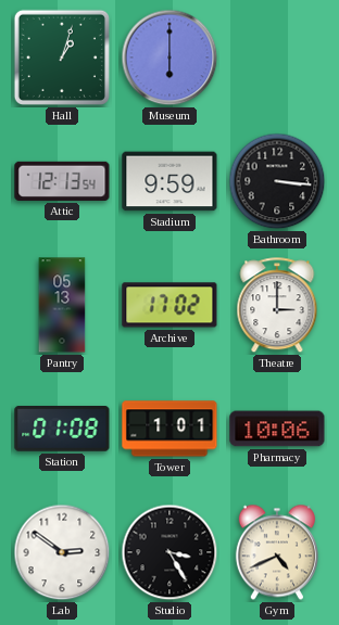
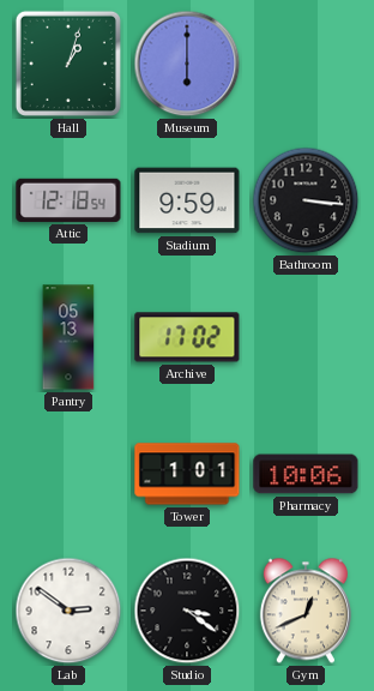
Attic: 12:13 -> 12:18 (68, 200)
Theatre: 3:00 -> none (277, 306)
Station: 01:08 -> none (62, 430)
Studio: 3:25 -> 3:21 (187, 611)
Gym: 4:41 -> 12:41 (306, 611)
